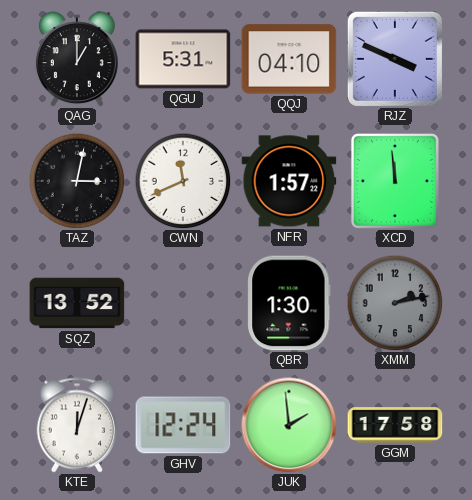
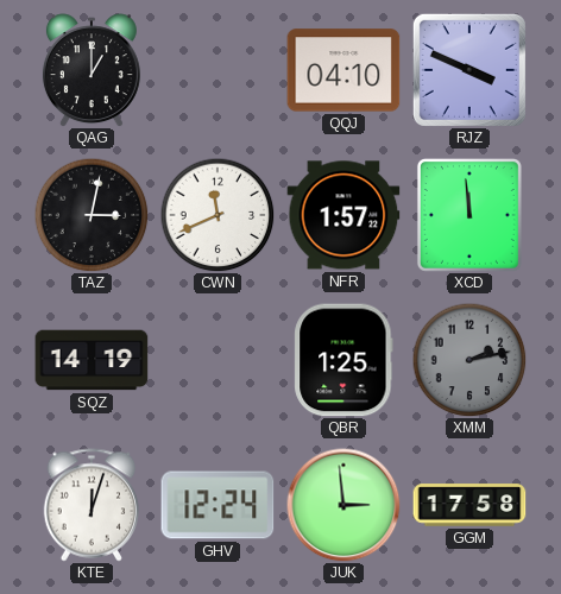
QGU: 5:31 -> none (183, 59)
SQZ: 13:52 -> 14:19 (92, 360)
QBR: 1:30 -> 1:25 (343, 360)
JUK: 1:59 -> 2:59 (343, 505)
